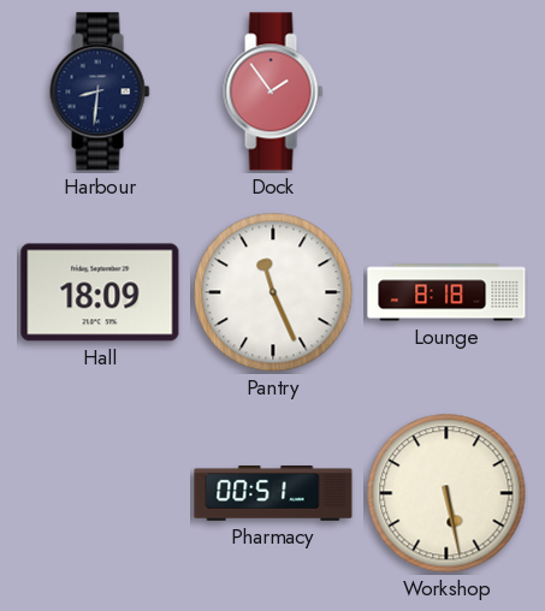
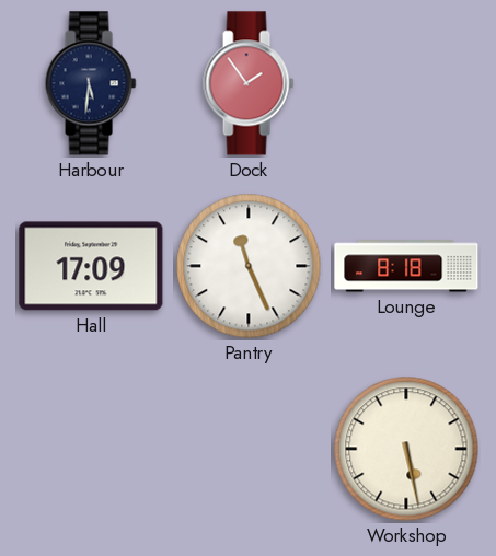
Harbour: 8:31 -> 5:31 (91, 83)
Hall: 18:09 -> 17:09 (91, 266)
Pharmacy: 00:51 -> none (273, 494)
